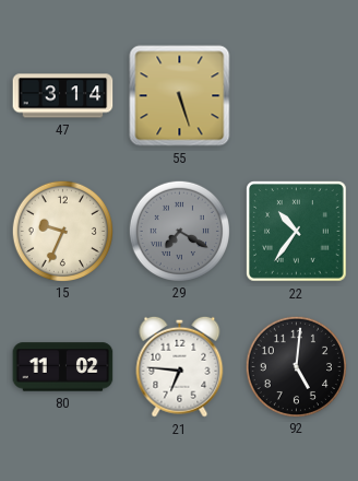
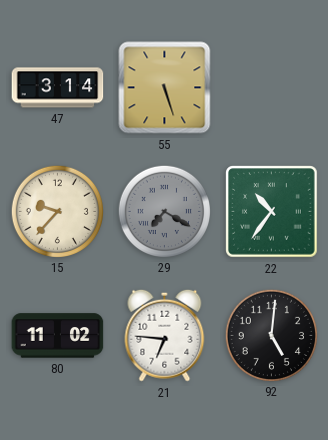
15: 9:34 -> 9:37 (57, 211)
